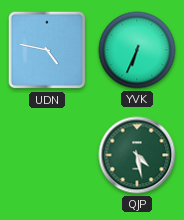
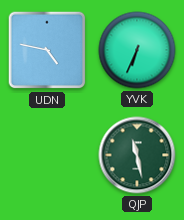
QJP: 4:28 -> 11:28 (137, 155)
